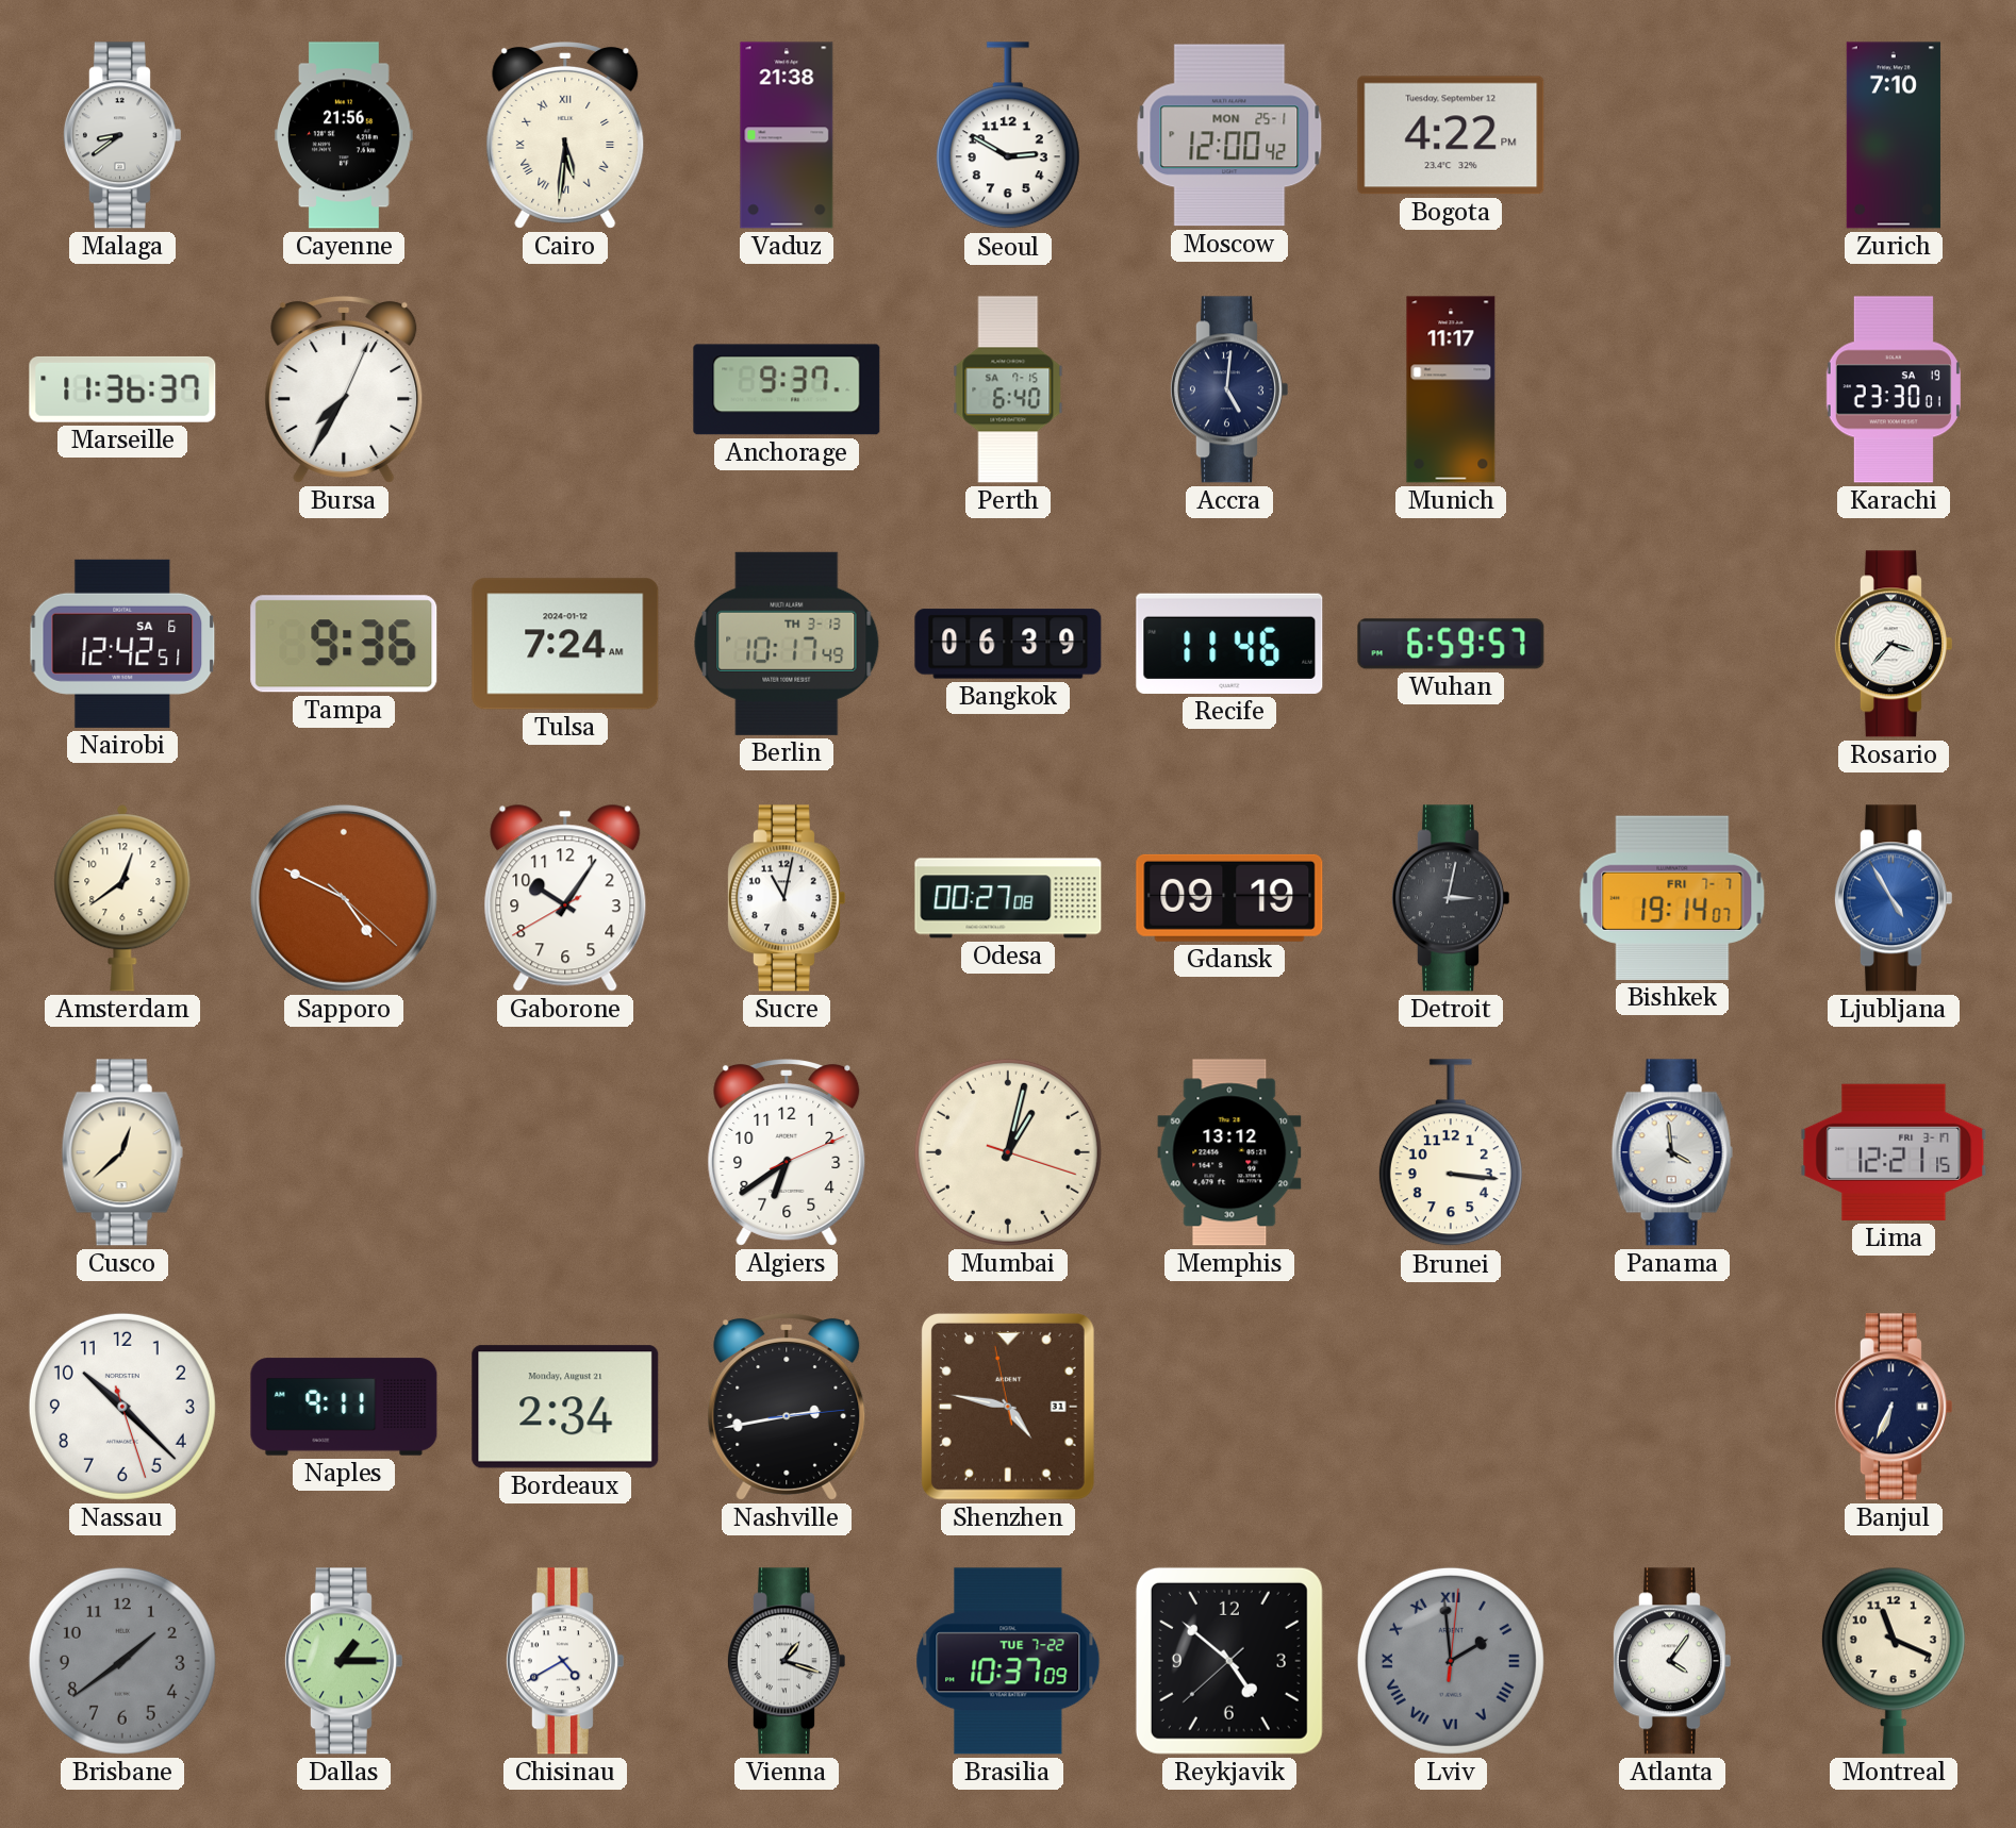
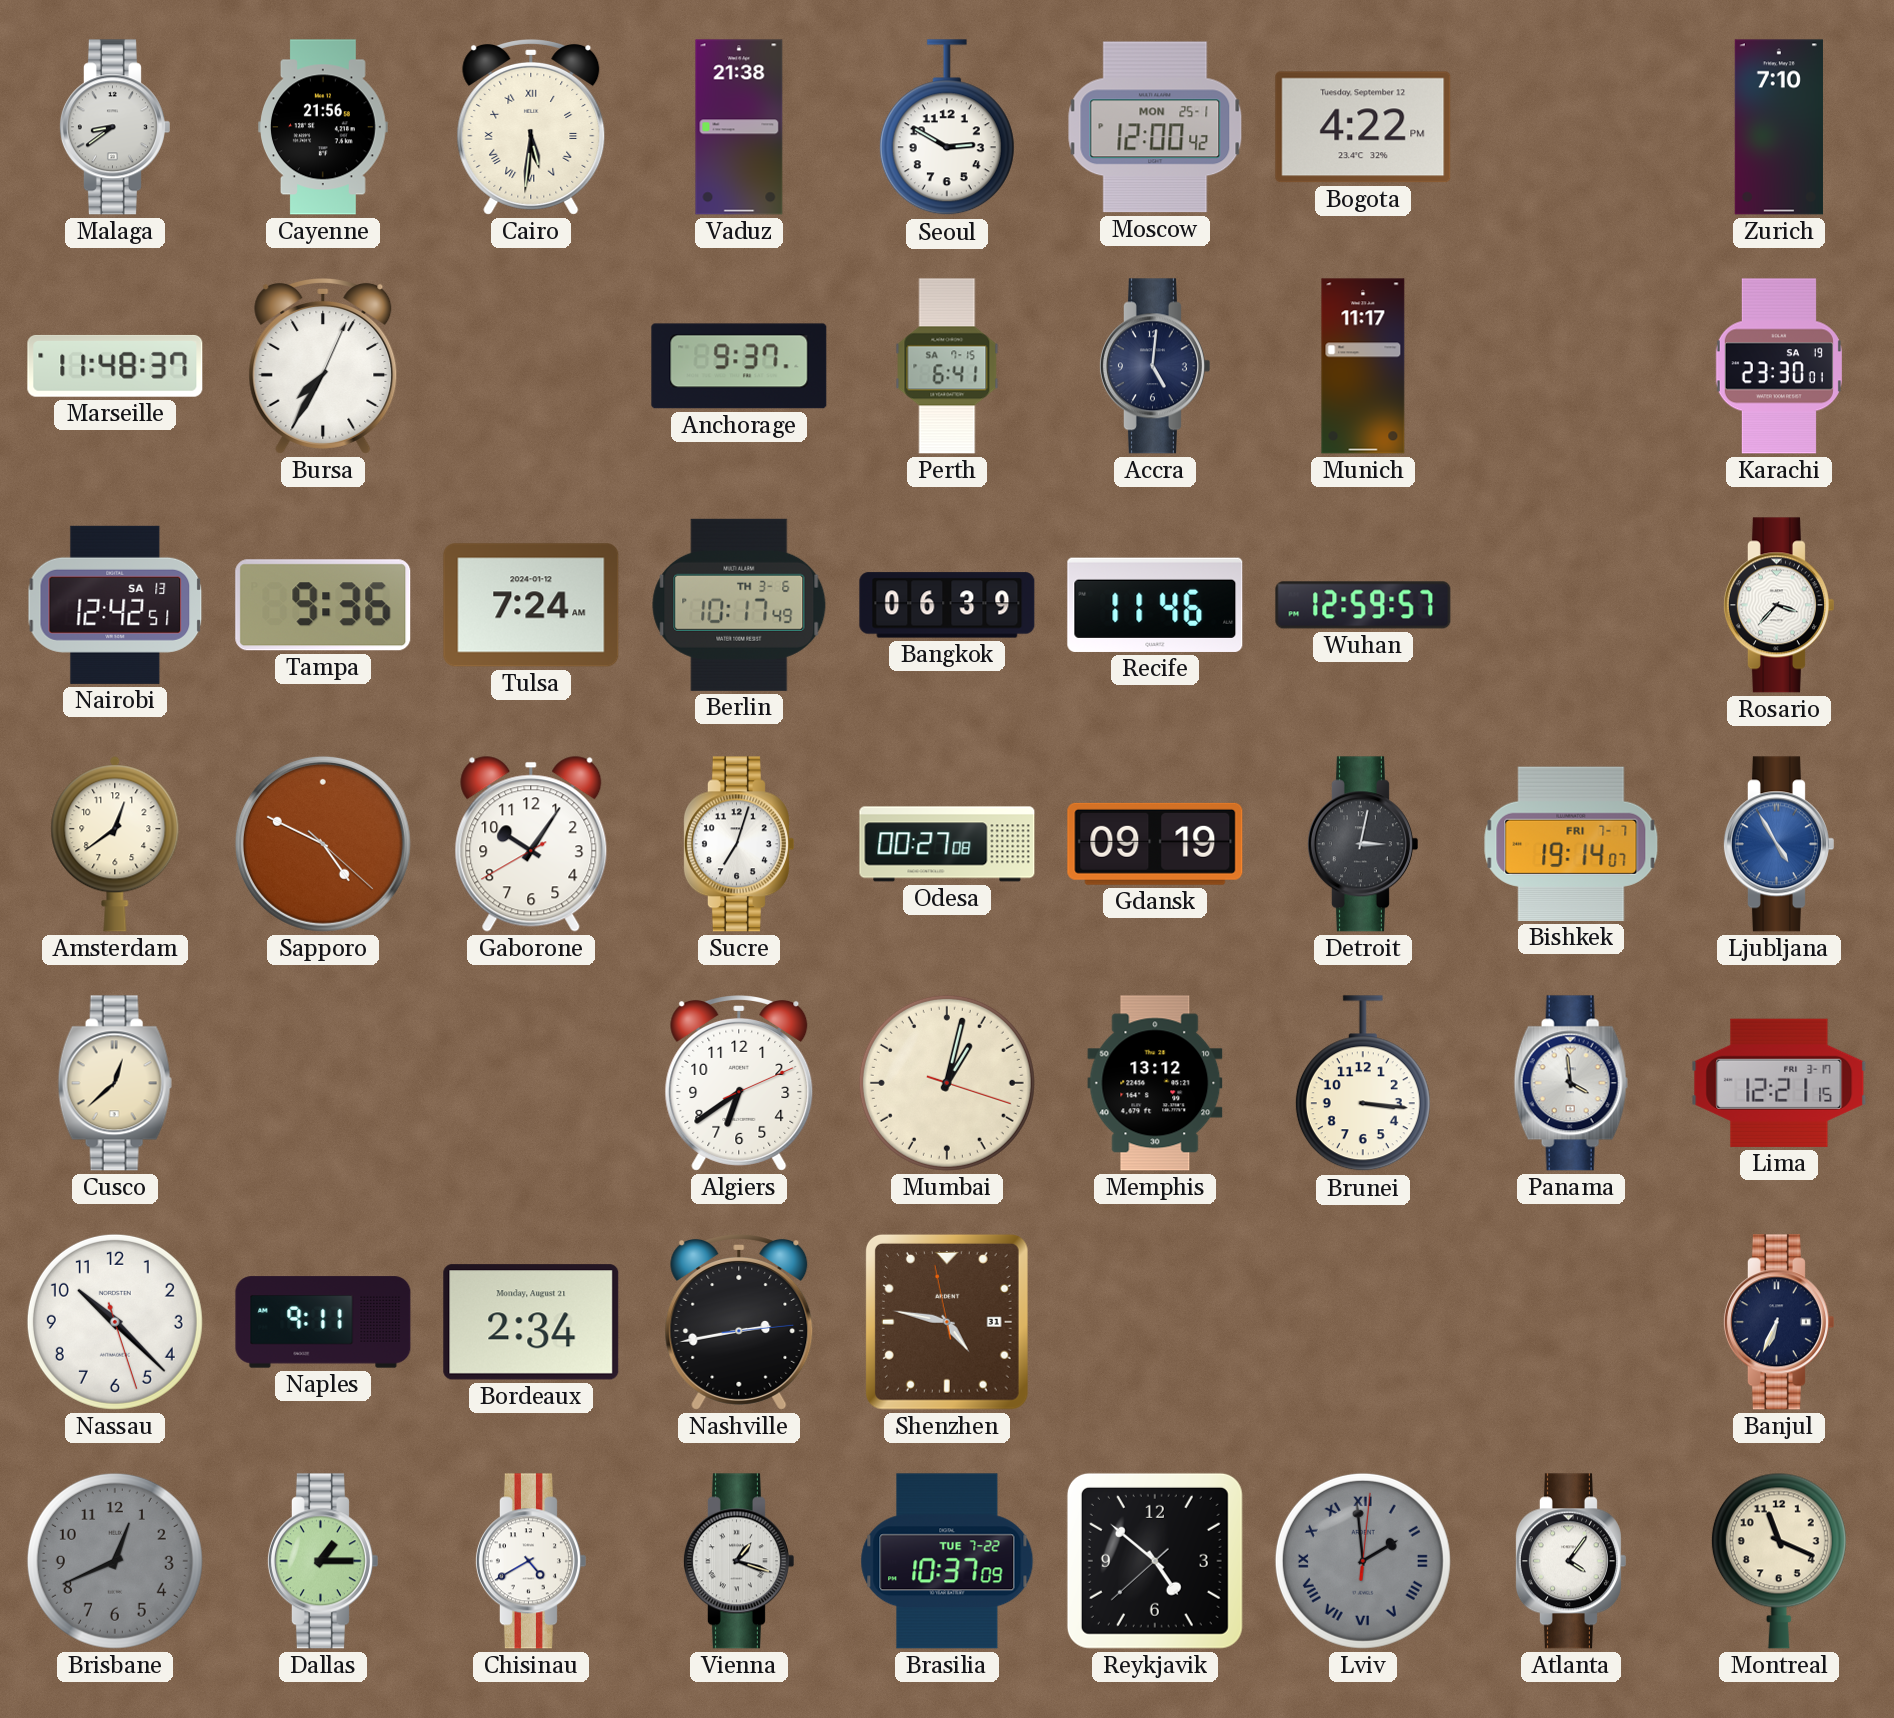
Marseille: 11:36 -> 11:48 (115, 366)
Perth: 6:40 -> 6:41 (947, 366)
Nairobi date: SA 6 -> SA 13 (115, 605)
Berlin date: TH 3-13 -> TH 3-6 (739, 605)
Wuhan: 6:59 -> 12:59 (1363, 605)
Sucre: 11:02 -> 7:03 (738, 844)
Brisbane: 1:39 -> 12:41 (115, 1561)
